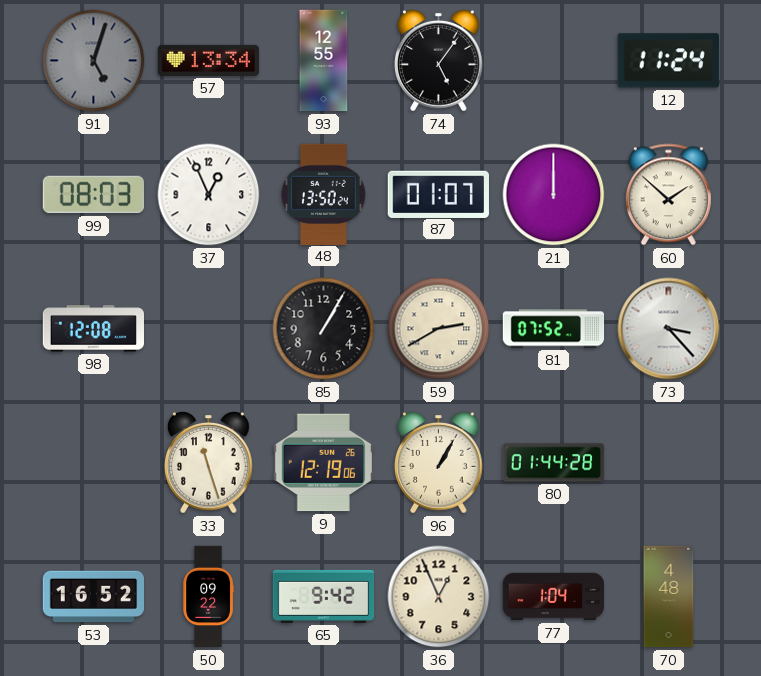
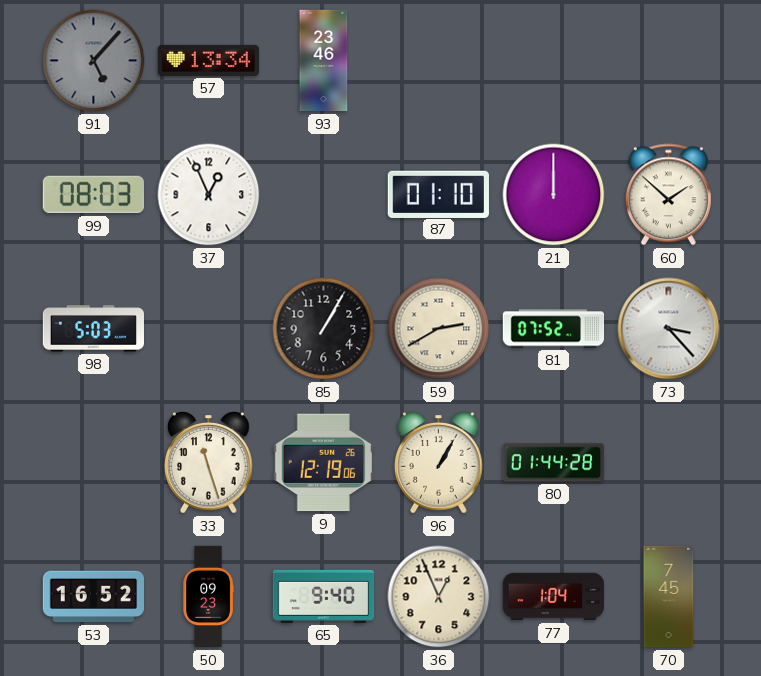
91: 5:03 -> 5:07 (94, 61)
93: 12:55 -> 23:46 (324, 61)
74: 5:06 -> none (439, 61)
12: 11:24 -> none (668, 61)
48: 13:50 -> none (324, 194)
87: 01:07 -> 01:10 (438, 194)
98: 12:08 -> 5:03 (93, 329)
50: 09:22 -> 09:23 (208, 597)
65: 9:42 -> 9:40 (324, 596)
70: 4:48 -> 7:45 (669, 597)
